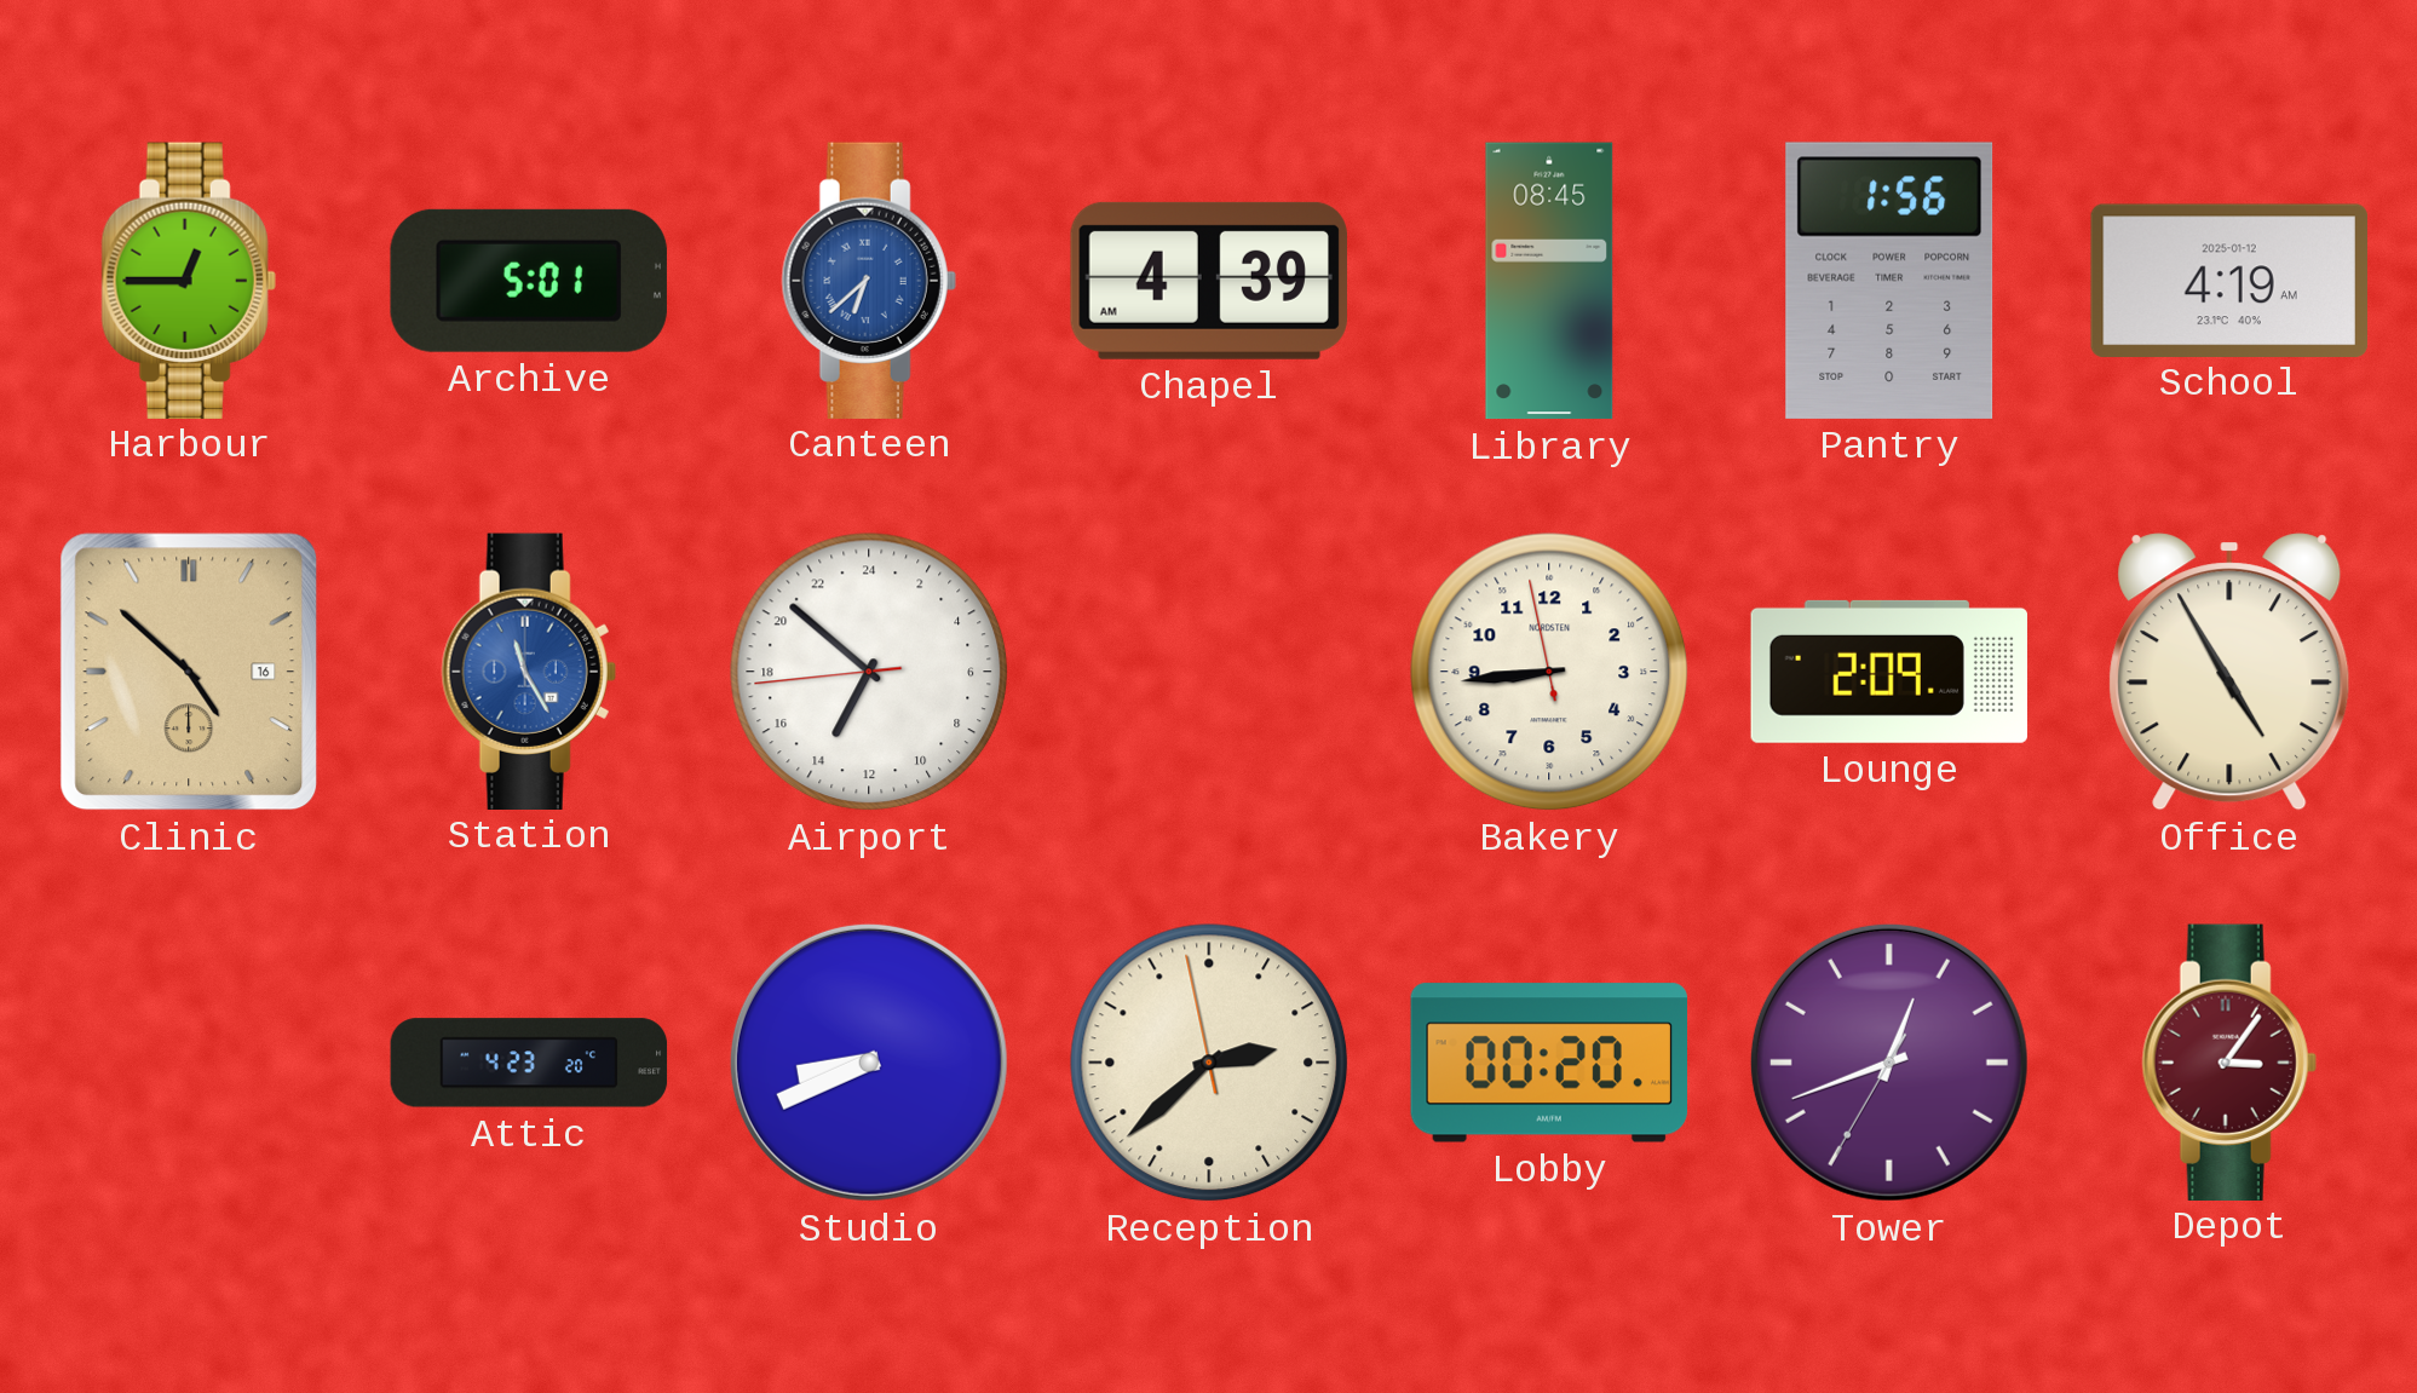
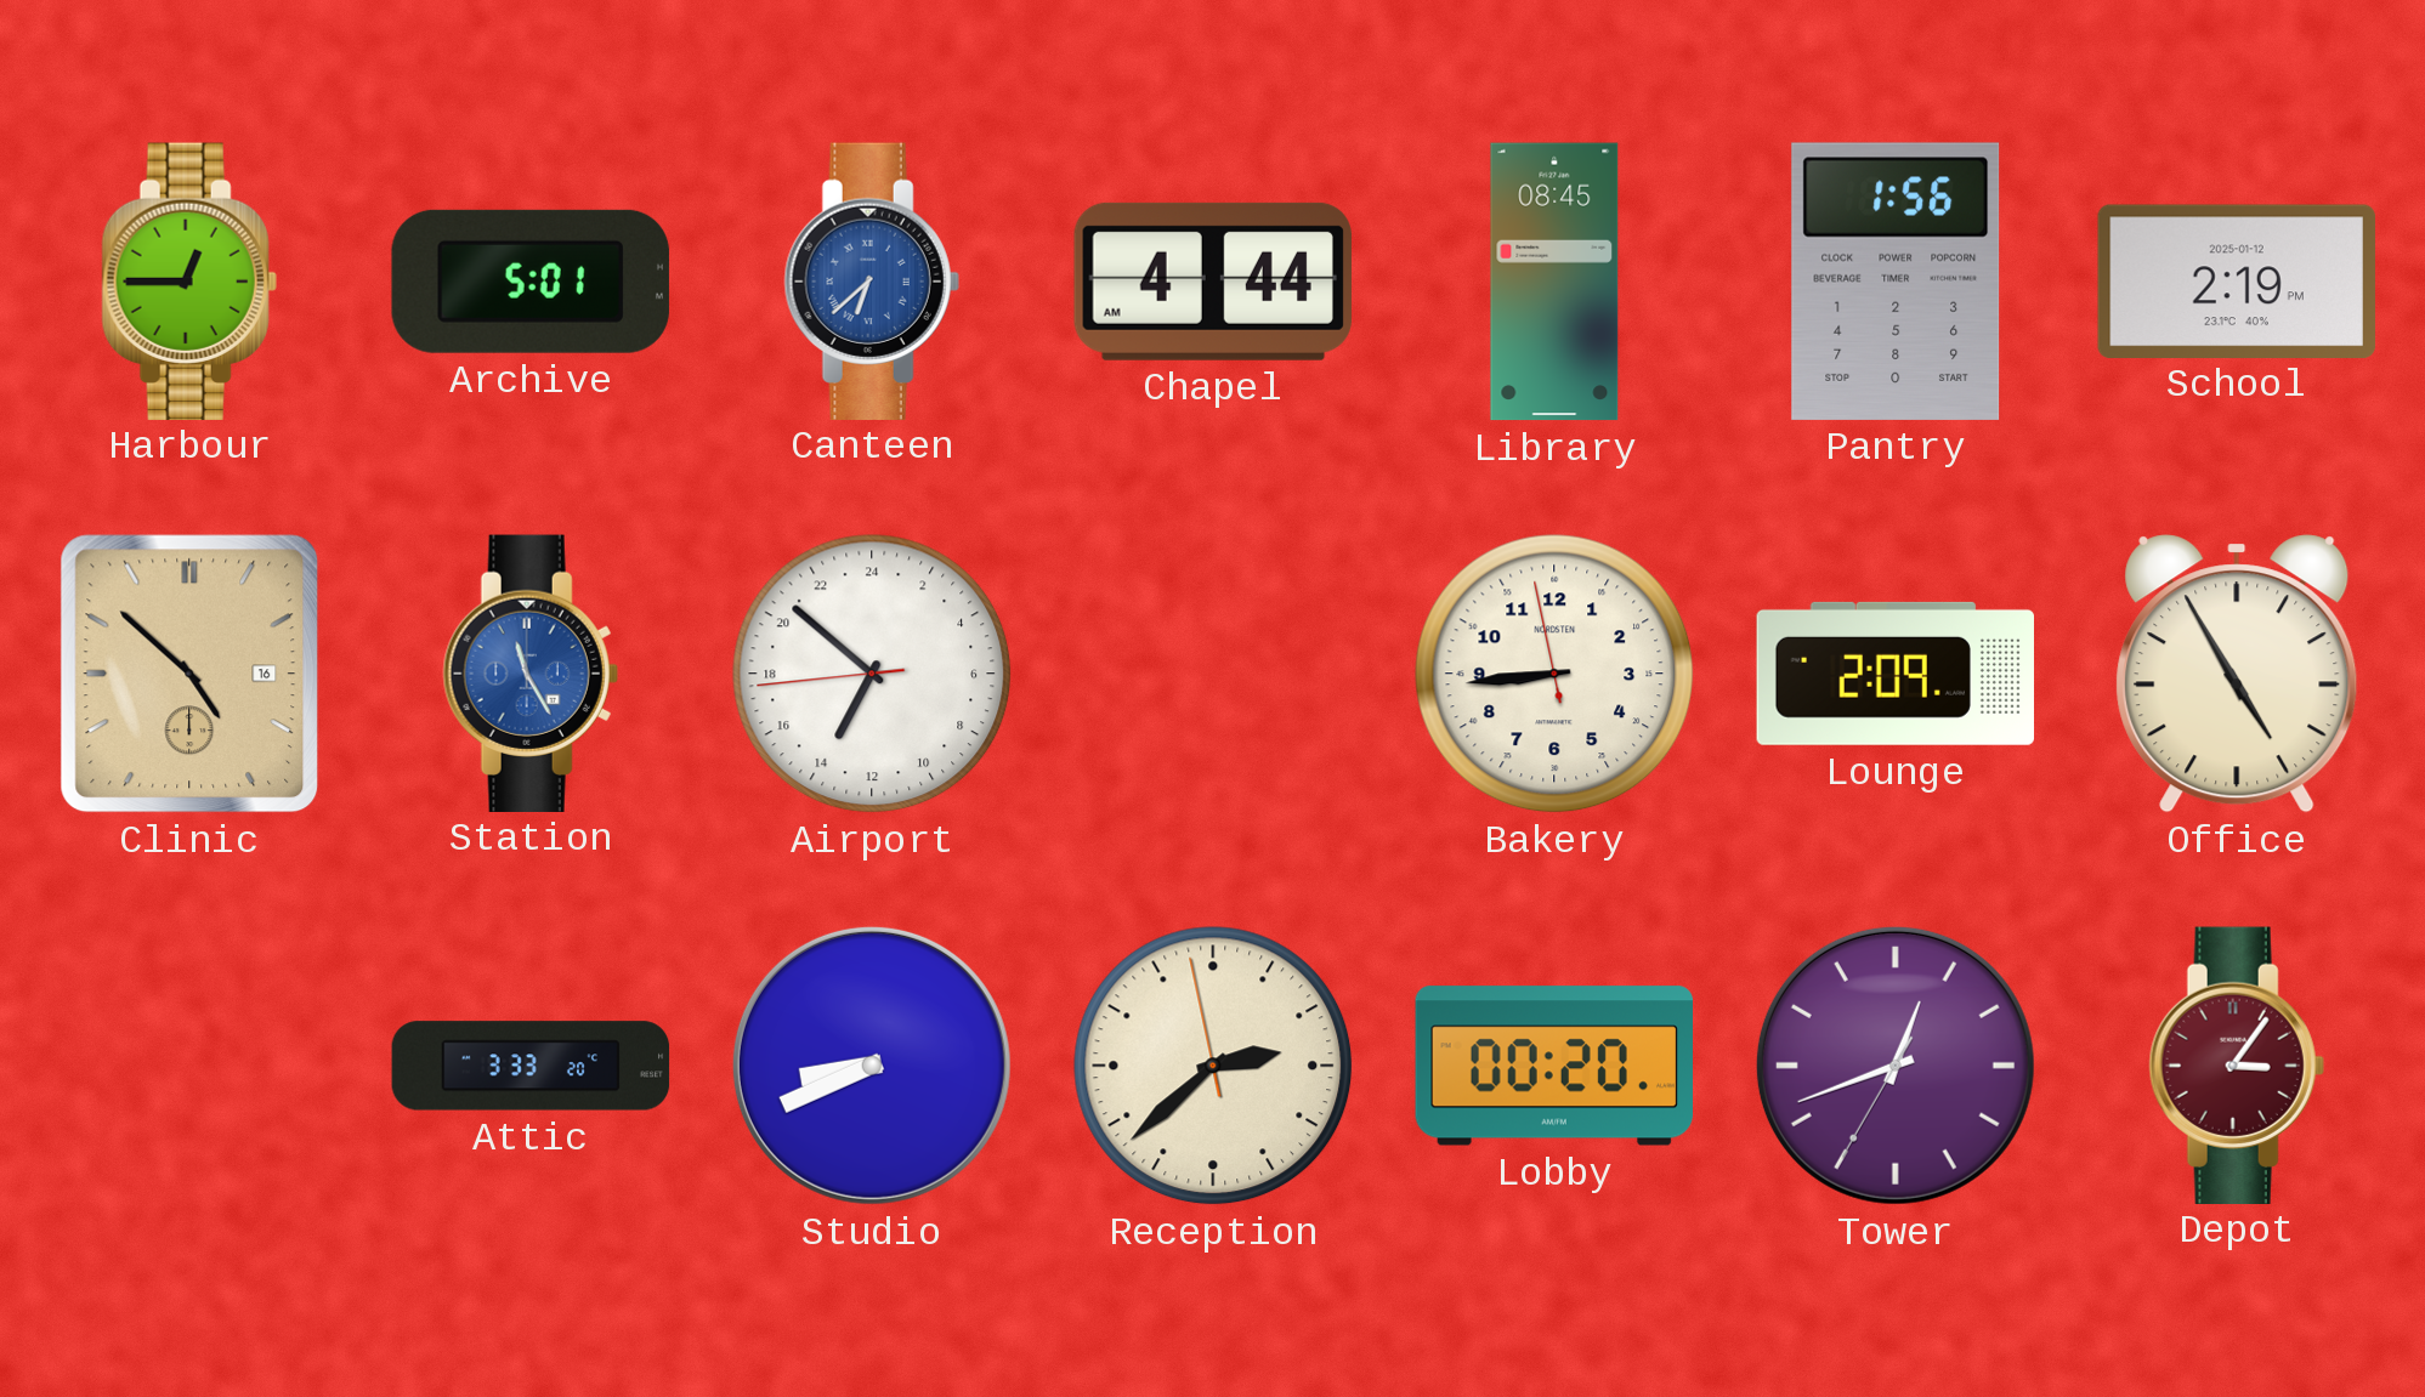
Chapel: 4:39 -> 4:44 (1213, 282)
School: 4:19 -> 2:19 (2237, 280)
Attic: 4:23 -> 3:33 (531, 1066)
